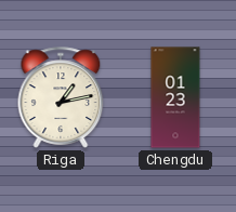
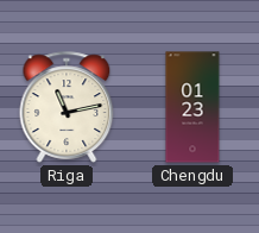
Riga: 1:13 -> 11:13 (67, 107)
